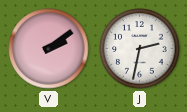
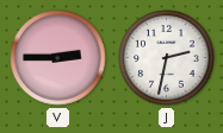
V: 2:09 -> 2:45 (58, 58)
